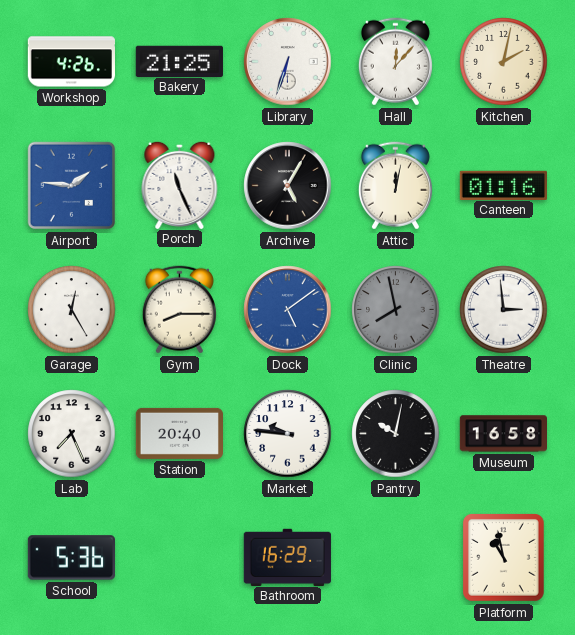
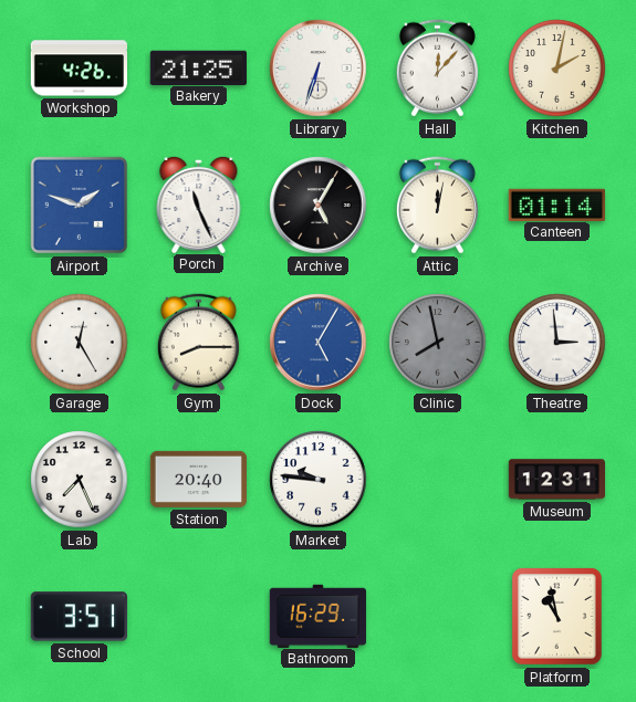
Airport: 1:46 -> 1:48 (80, 206)
Canteen: 01:16 -> 01:14 (556, 205)
Dock: 5:09 -> 5:05 (319, 343)
Pantry: 10:02 -> none (396, 434)
Museum: 16:58 -> 12:31 (556, 480)
School: 5:36 -> 3:51 (79, 617)
